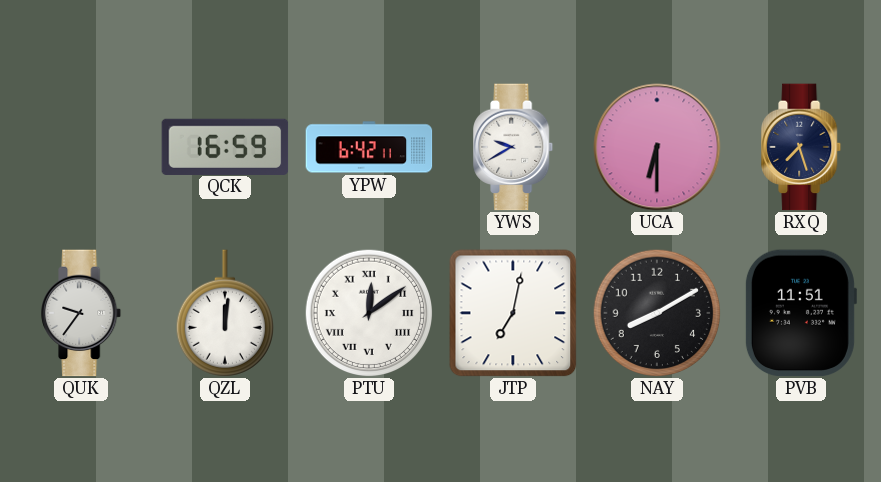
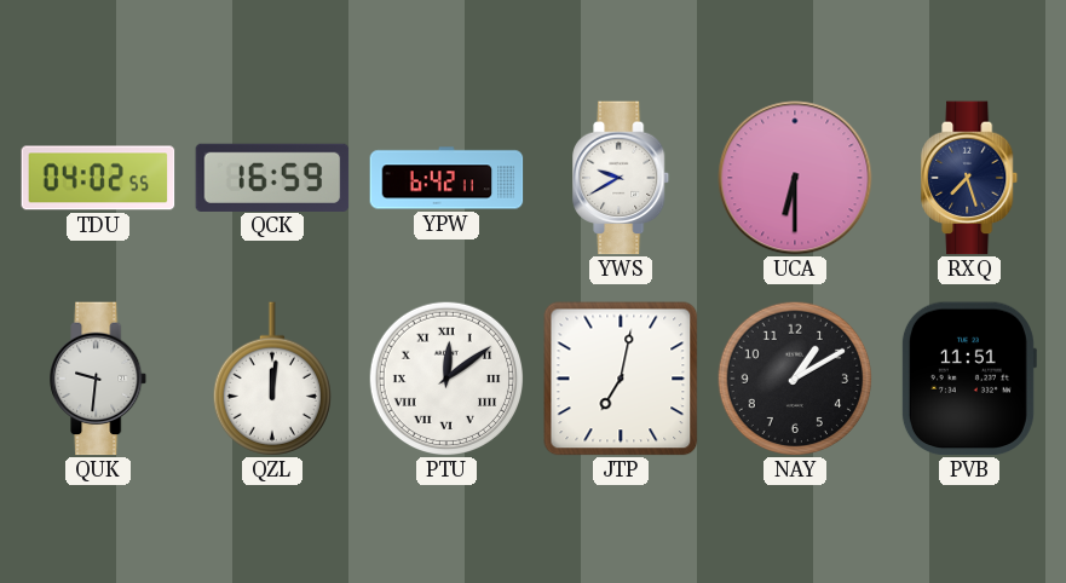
TDU: none -> 04:02 (98, 178)
QUK: 9:36 -> 9:31 (99, 379)
NAY: 8:10 -> 1:10 (794, 377)
